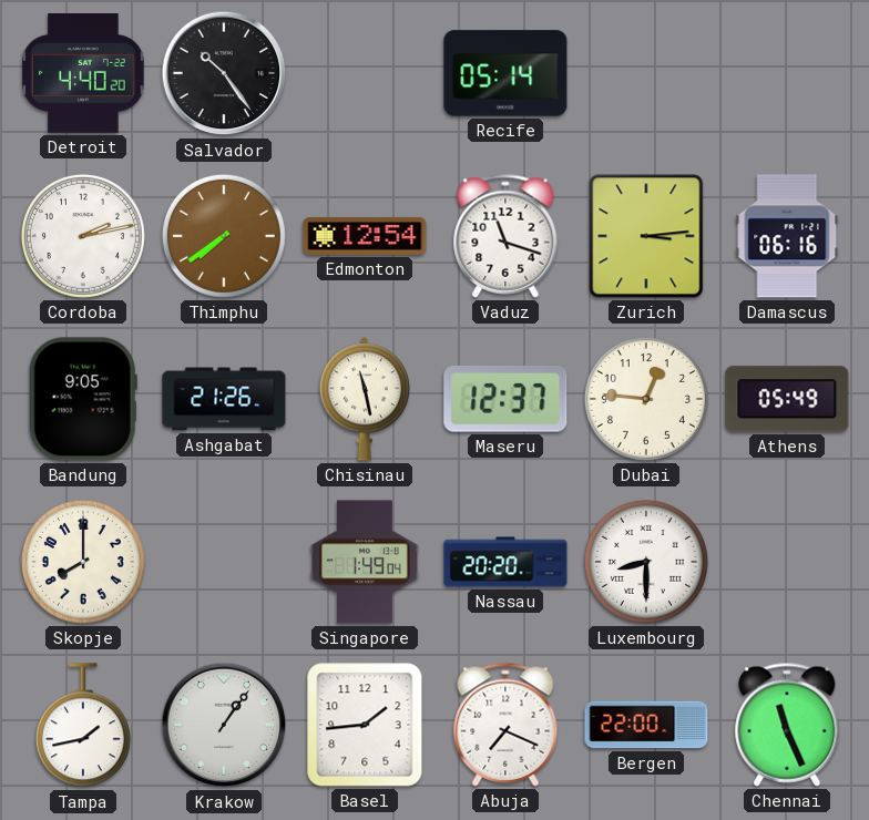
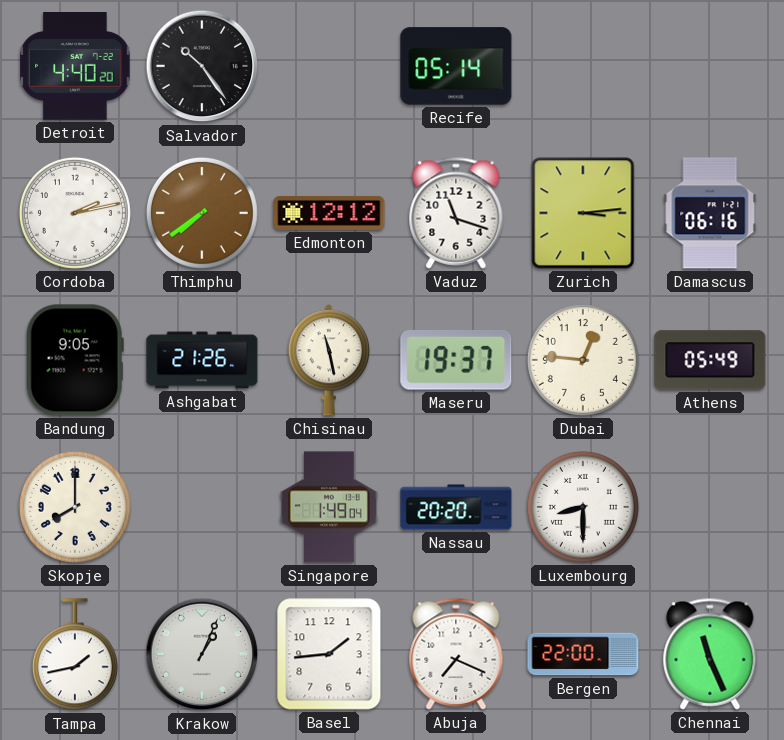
Edmonton: 12:54 -> 12:12 (329, 213)
Maseru: 12:37 -> 19:37 (456, 360)
Krakow: 1:06 -> 1:04 (202, 654)
